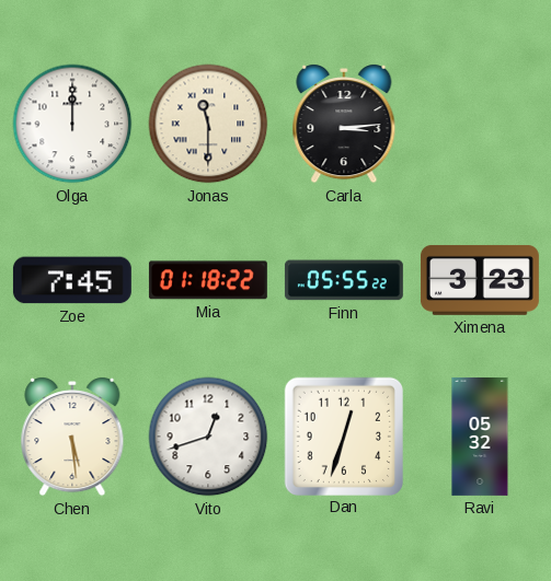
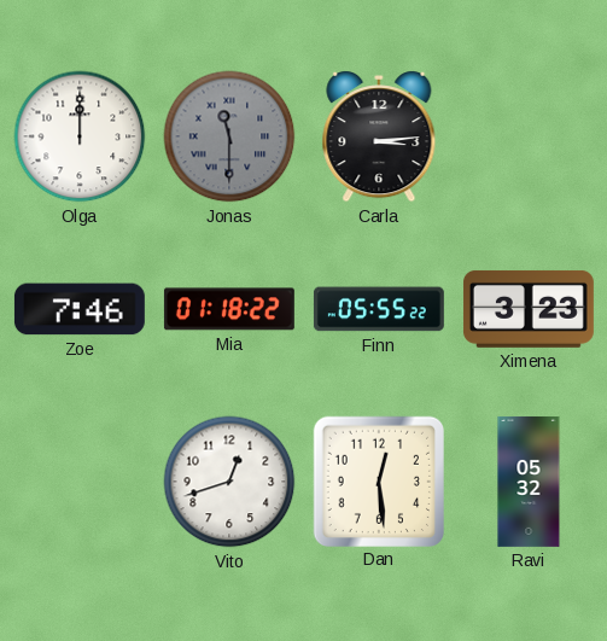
Jonas dial: cream -> grey (229, 136)
Zoe: 7:45 -> 7:46 (80, 309)
Chen: 5:29 -> none (72, 438)
Dan: 12:33 -> 12:29 (378, 480)
